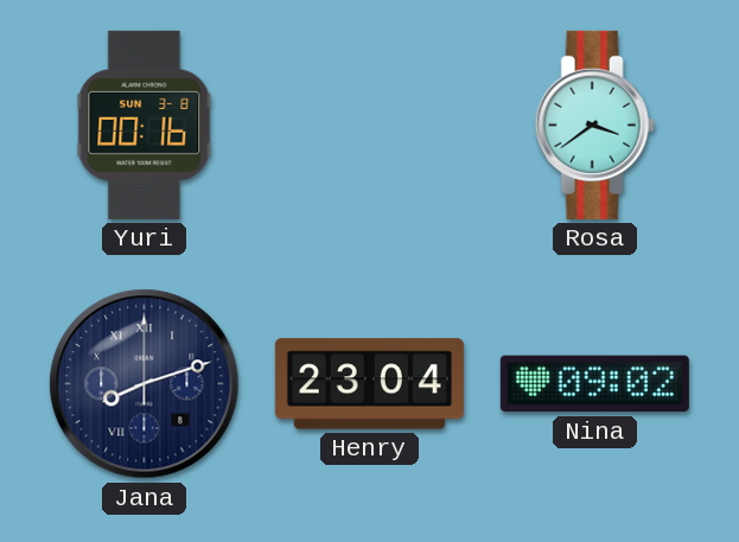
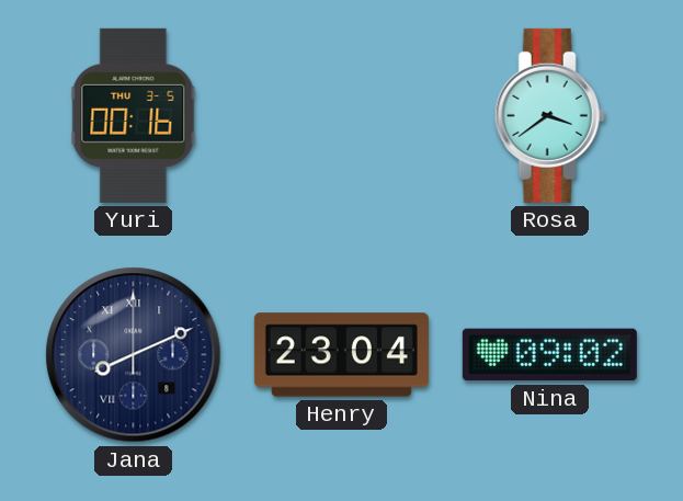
Yuri date: SUN 3-8 -> THU 3-5 (134, 115)
Jana: 8:12 -> 8:11 (134, 355)
